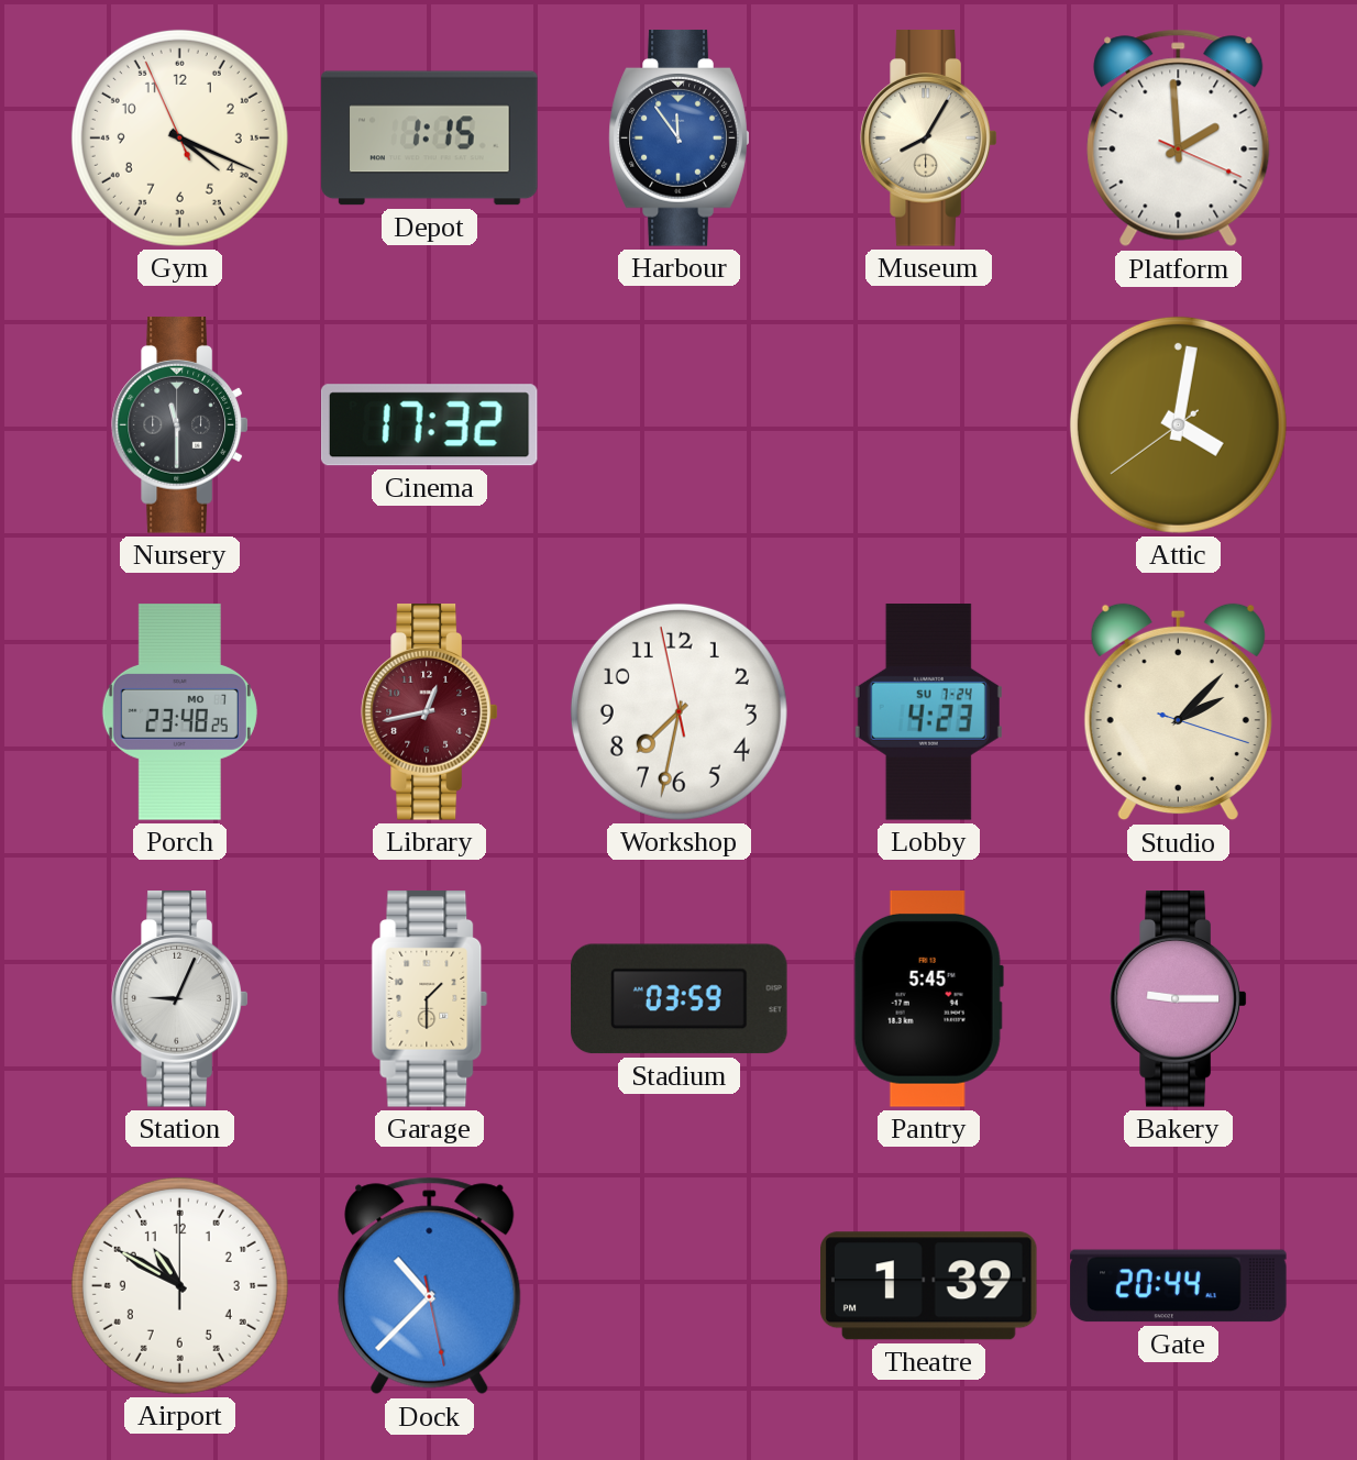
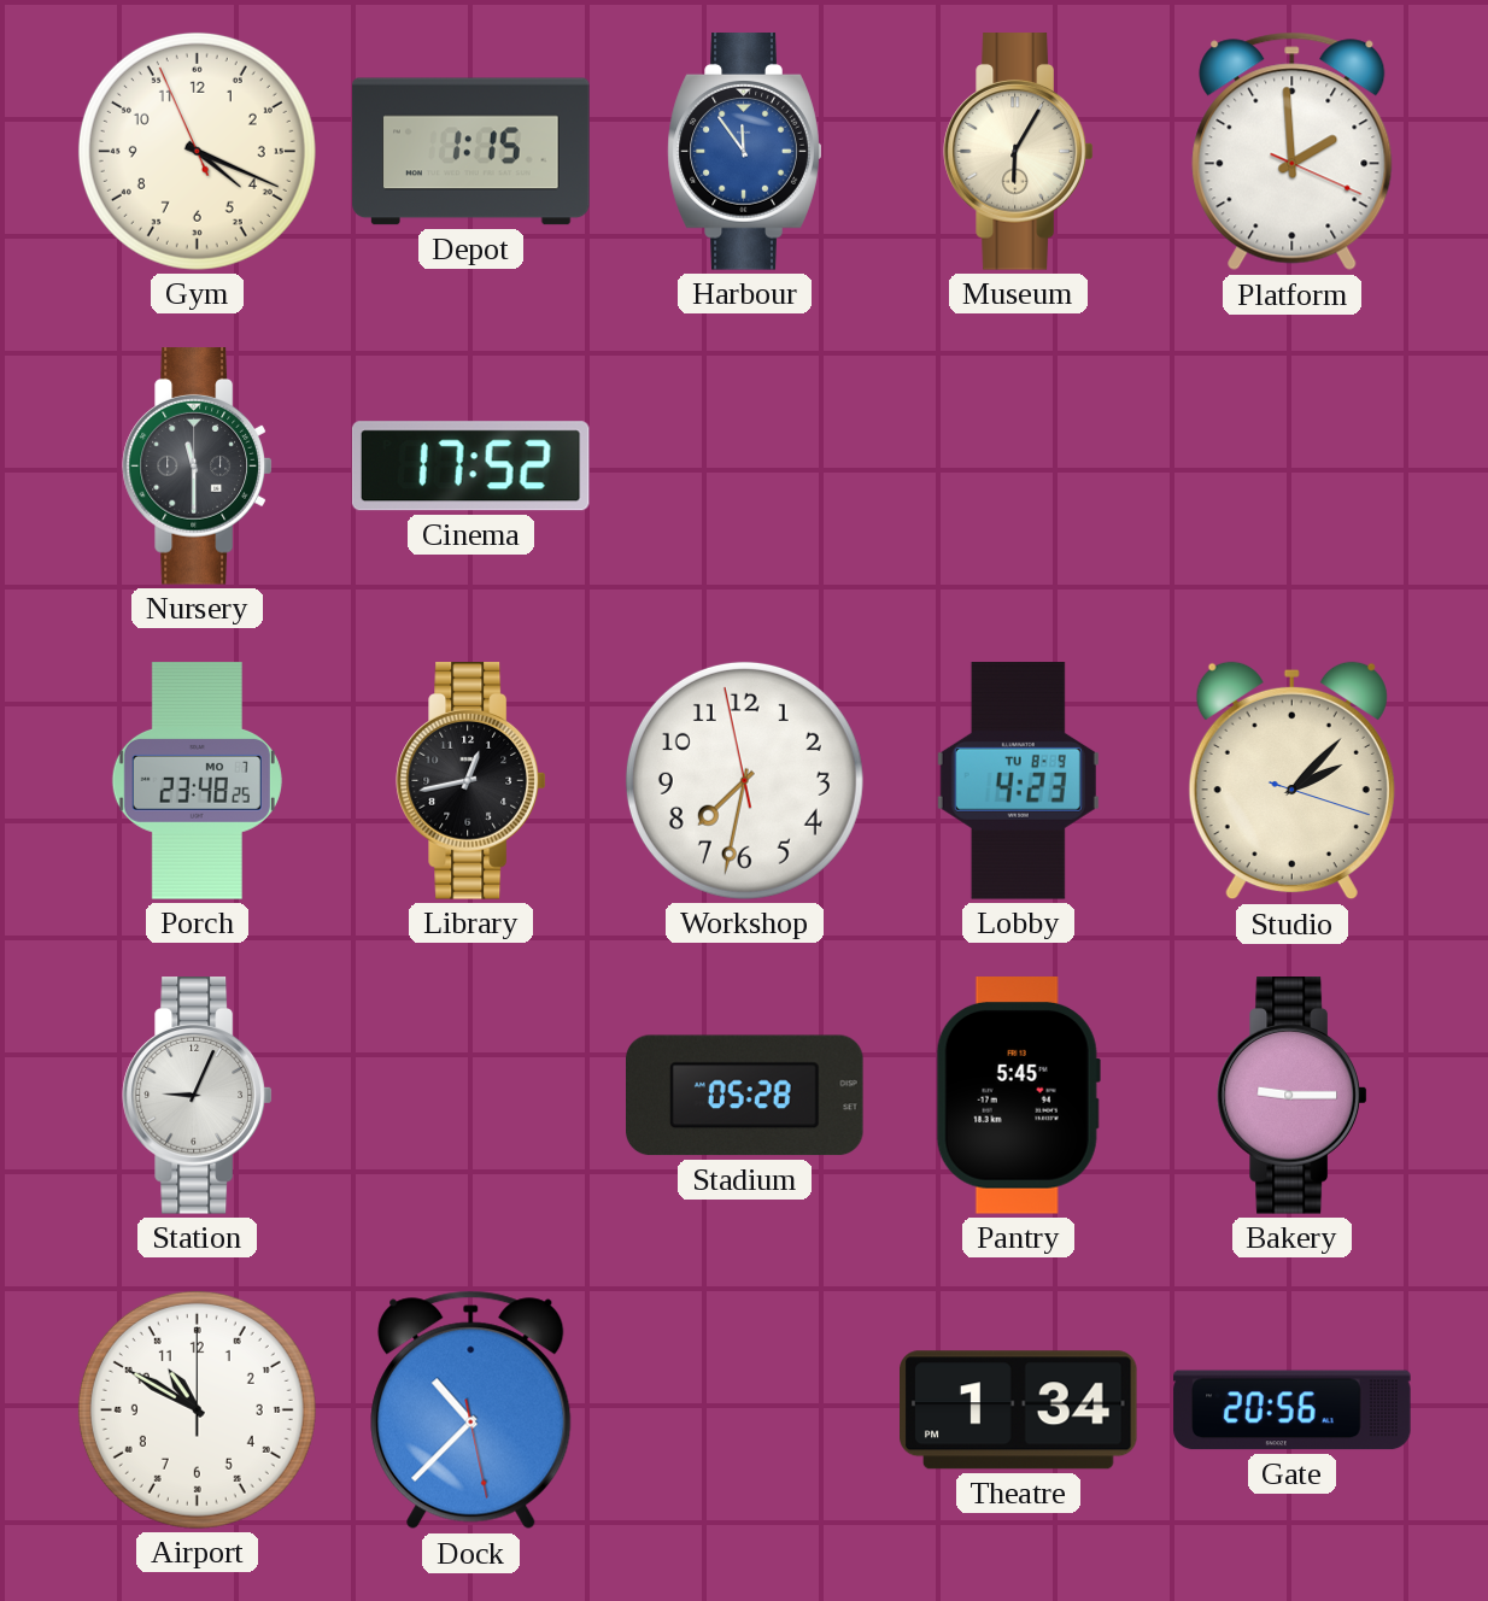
Museum: 8:05 -> 6:05 (1019, 152)
Cinema: 17:32 -> 17:52 (470, 467)
Attic: 4:01 -> none (1178, 424)
Library dial: burgundy -> black (471, 781)
Lobby date: SU 7-24 -> TU 8-9 (1018, 781)
Garage: 1:30 -> none (430, 999)
Stadium: 03:59 -> 05:28 (745, 1096)
Theatre: 1:39 -> 1:34 (1019, 1411)
Gate: 20:44 -> 20:56 (1293, 1411)
